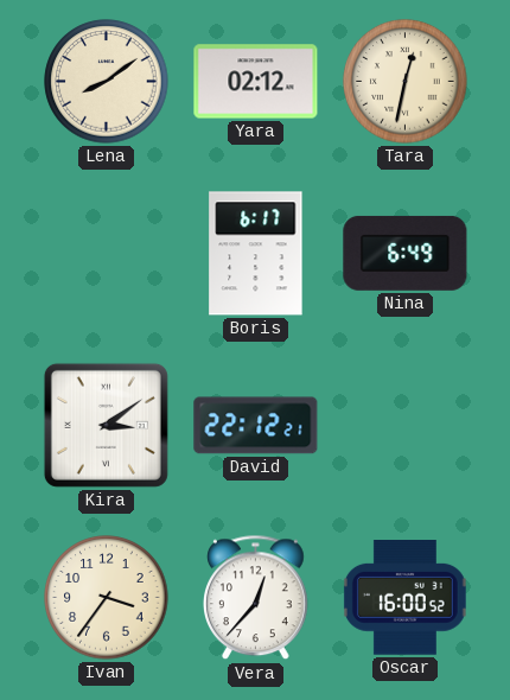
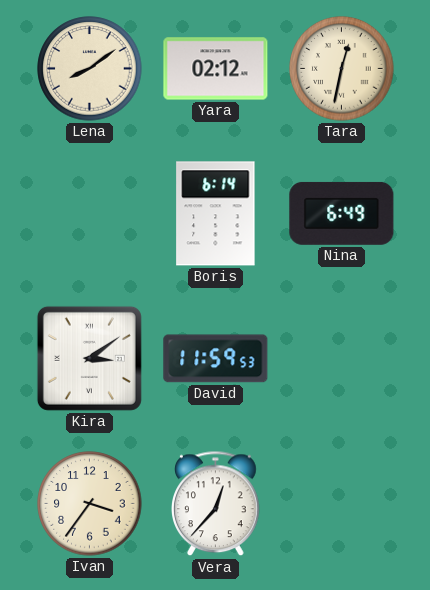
Boris: 6:17 -> 6:14 (216, 214)
David: 22:12 -> 11:59 (216, 359)
Oscar: 16:00 -> none (404, 598)
